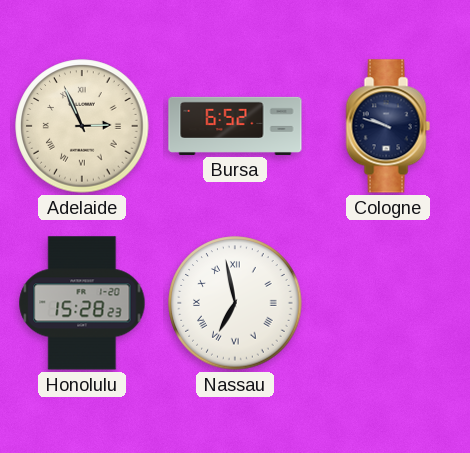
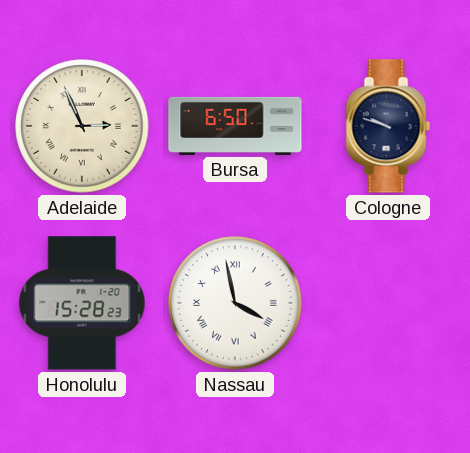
Bursa: 6:52 -> 6:50 (235, 126)
Nassau: 6:58 -> 3:58 (235, 303)
